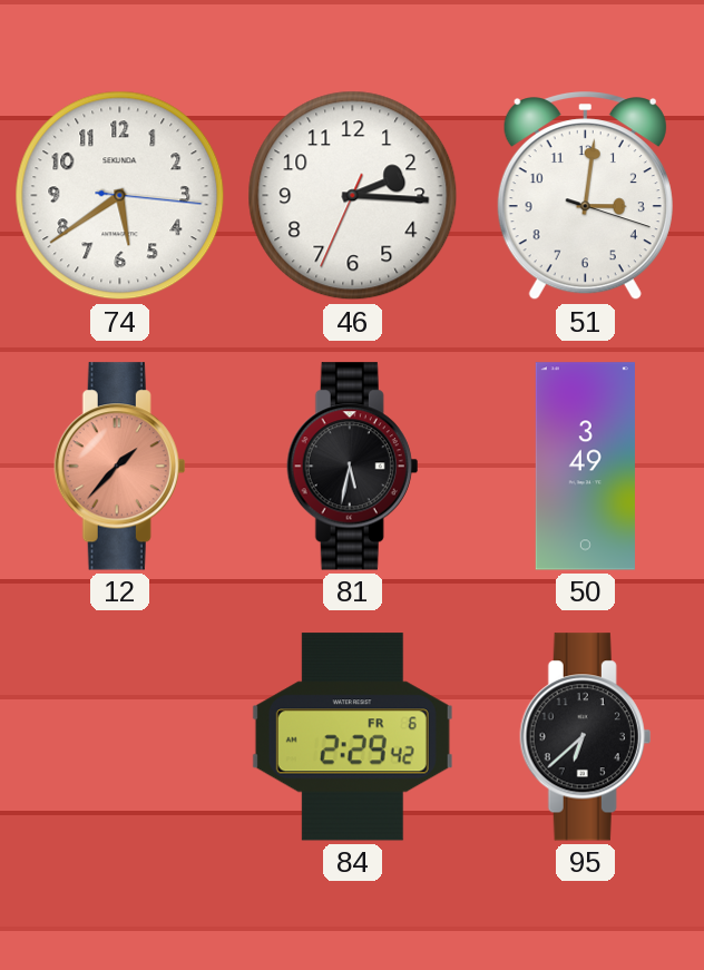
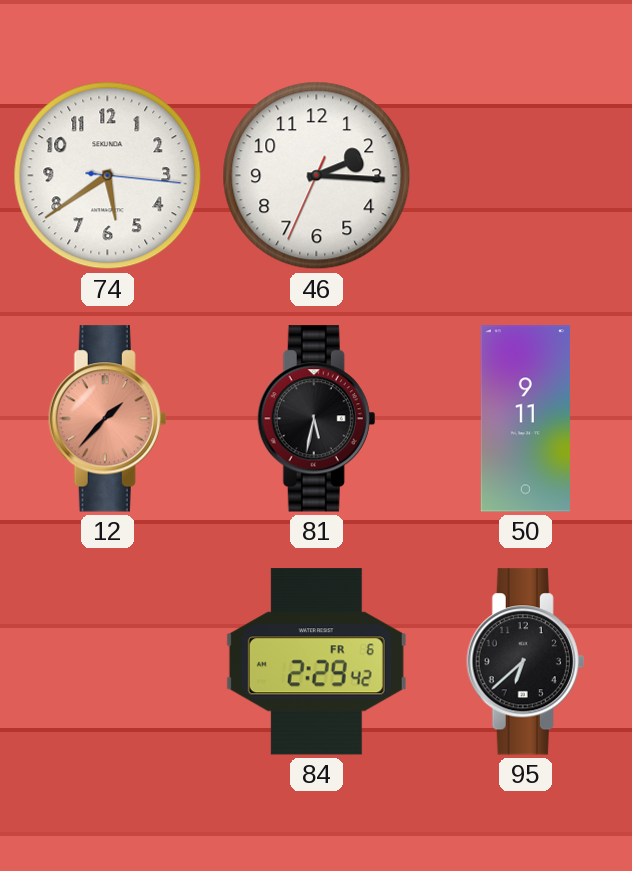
51: 3:01 -> none (585, 197)
50: 3:49 -> 9:11 (525, 419)
